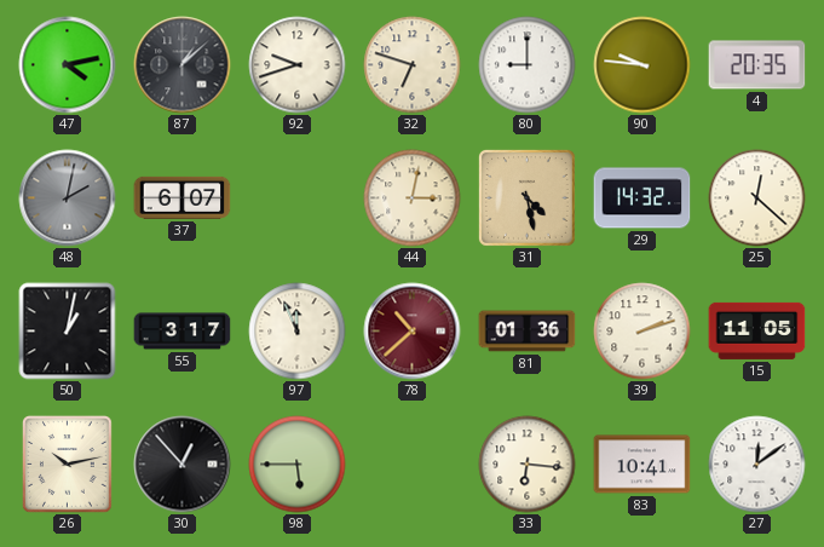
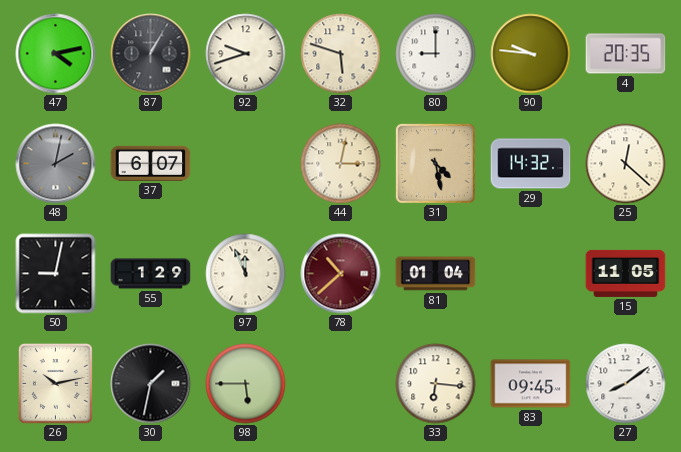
87: 1:08 -> 1:05 (151, 54)
32: 6:48 -> 5:48 (341, 54)
50: 1:02 -> 9:02 (56, 274)
55: 3:17 -> 1:29 (151, 274)
81: 01:36 -> 01:04 (436, 274)
39: 2:12 -> none (643, 332)
30: 12:53 -> 1:32 (151, 384)
83: 10:41 -> 09:45 (531, 384)
27: 12:09 -> 8:09 (626, 384)
